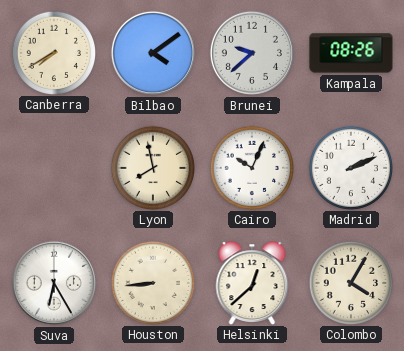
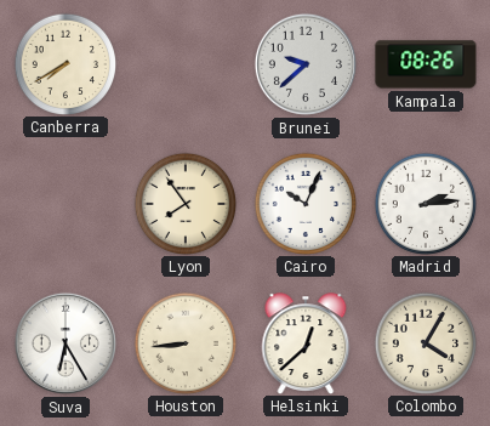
Bilbao: 4:09 -> none (153, 53)
Lyon: 7:58 -> 7:54 (184, 203)
Madrid: 2:11 -> 2:14 (425, 203)
